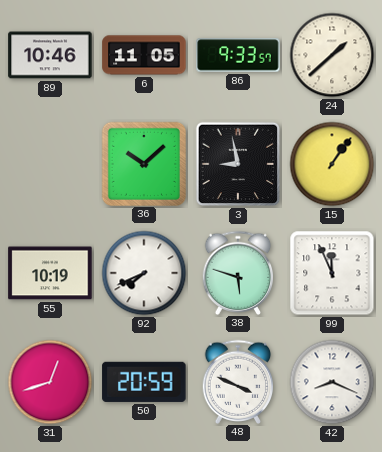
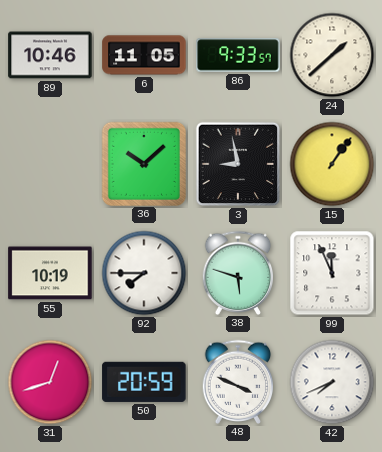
92: 7:41 -> 7:45 (144, 273)
42: 8:19 -> 7:41 (332, 382)
